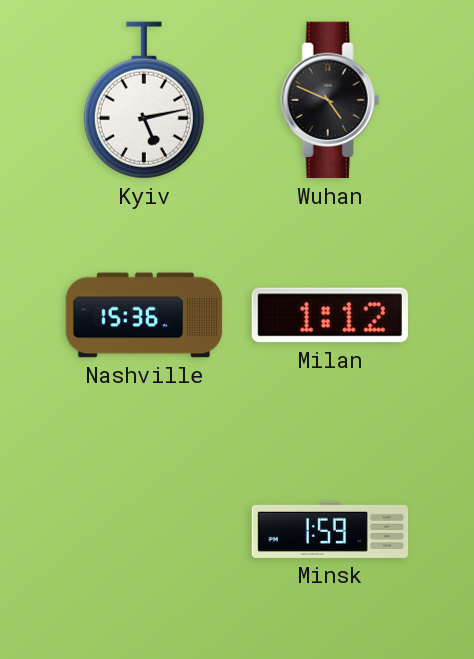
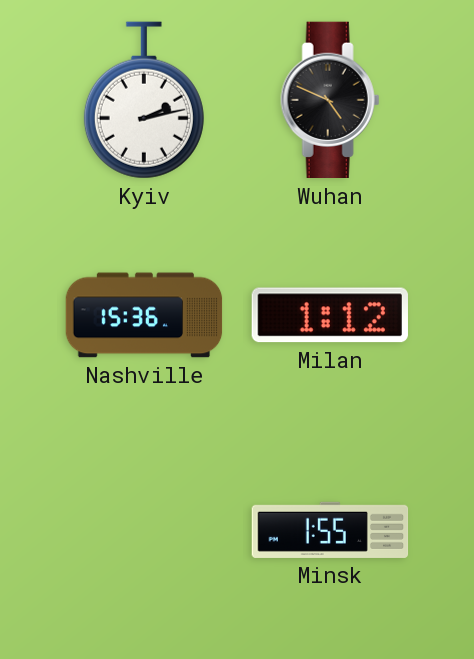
Kyiv: 5:13 -> 2:13 (144, 100)
Minsk: 1:59 -> 1:55 (330, 530)
